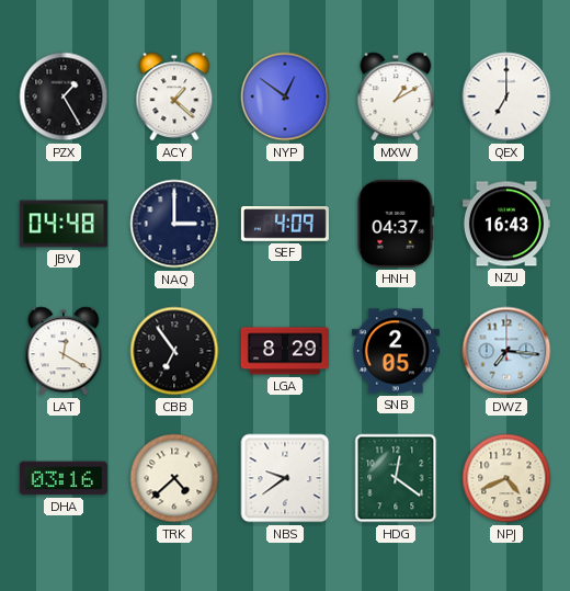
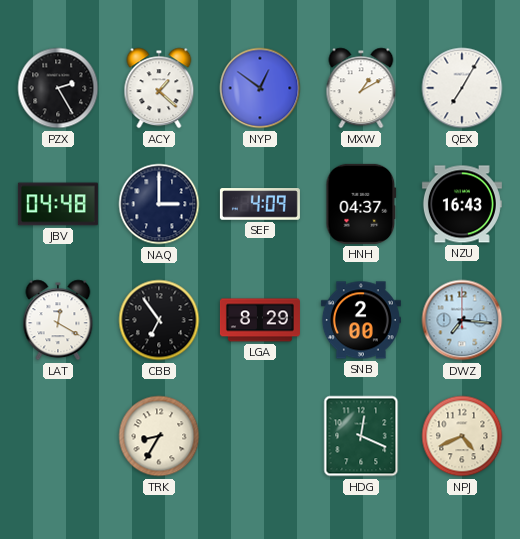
PZX: 1:25 -> 2:25 (58, 88)
QEX: 7:00 -> 7:05 (462, 88)
SNB: 2:05 -> 2:00 (361, 320)
DHA: 03:16 -> none (64, 478)
TRK: 4:38 -> 8:35 (159, 436)
NBS: 9:39 -> none (285, 478)
HDG: 12:21 -> 12:19 (361, 436)
